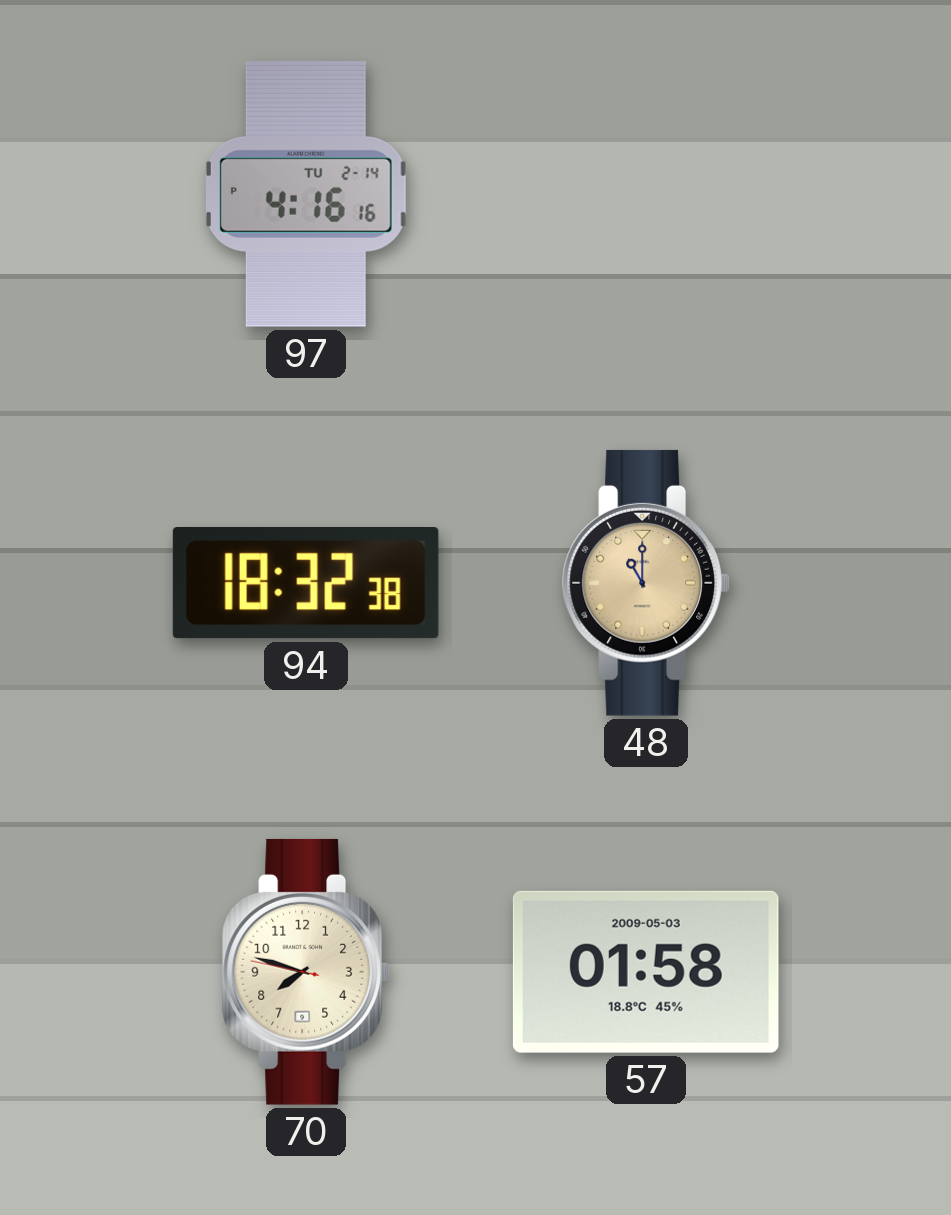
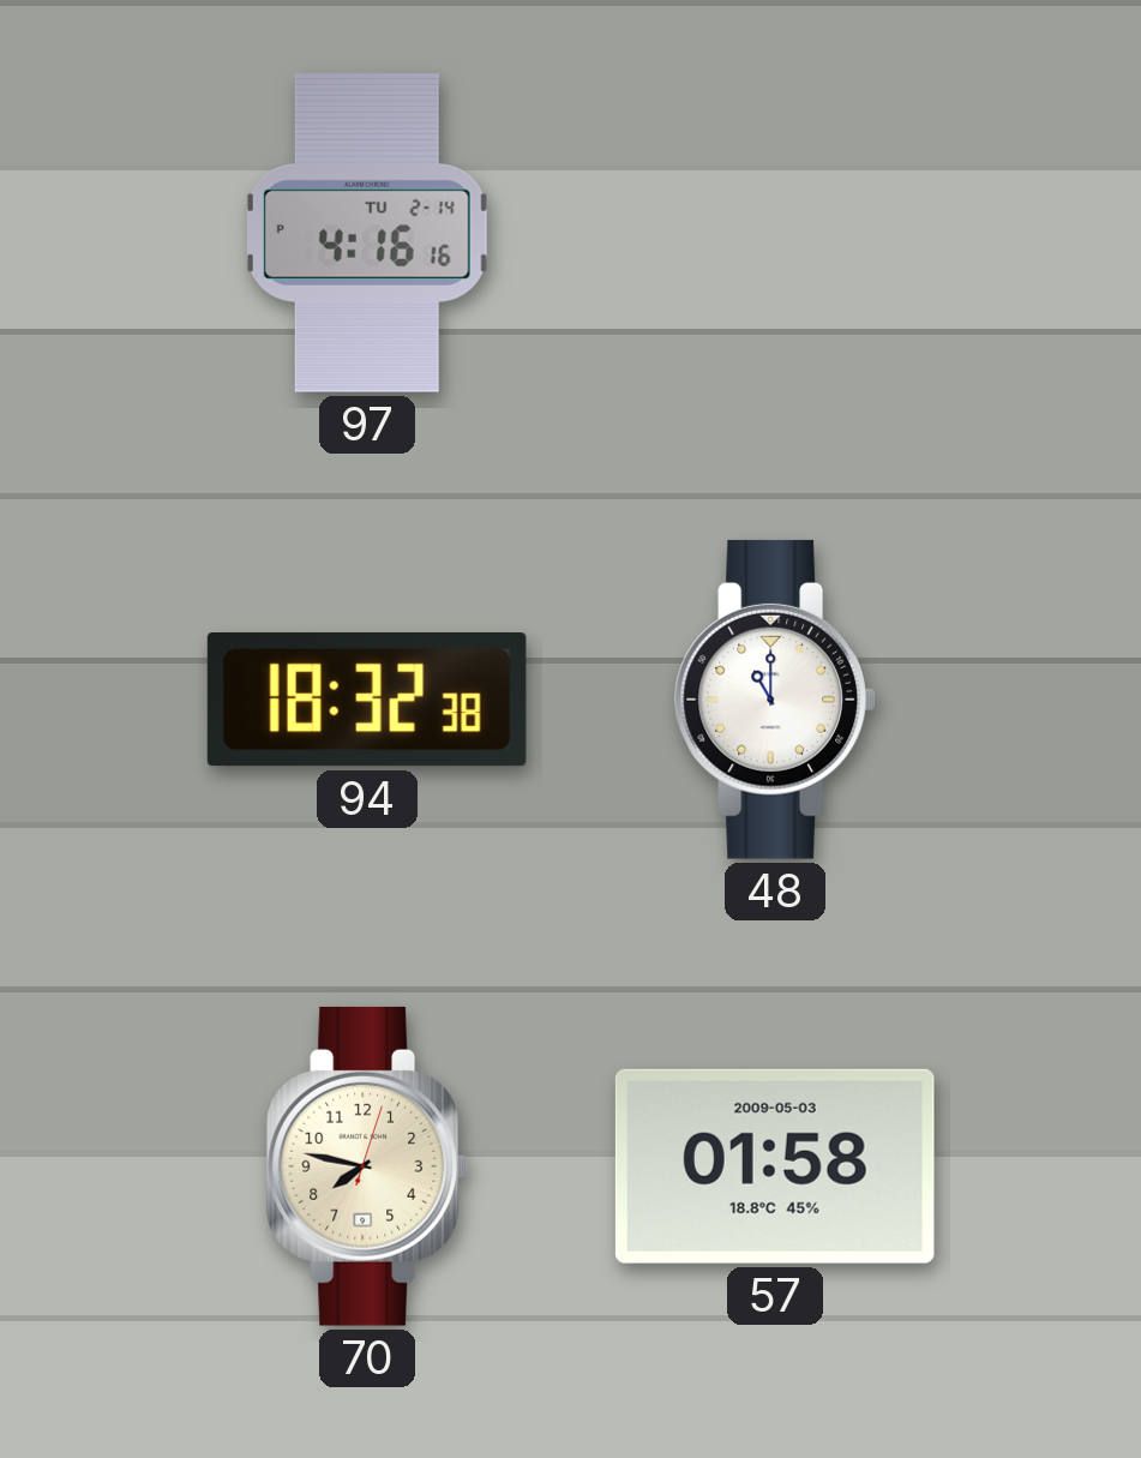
48 dial: champagne -> white (775, 700)
70: 7:47:47 -> 7:47:03 (367, 1166)
